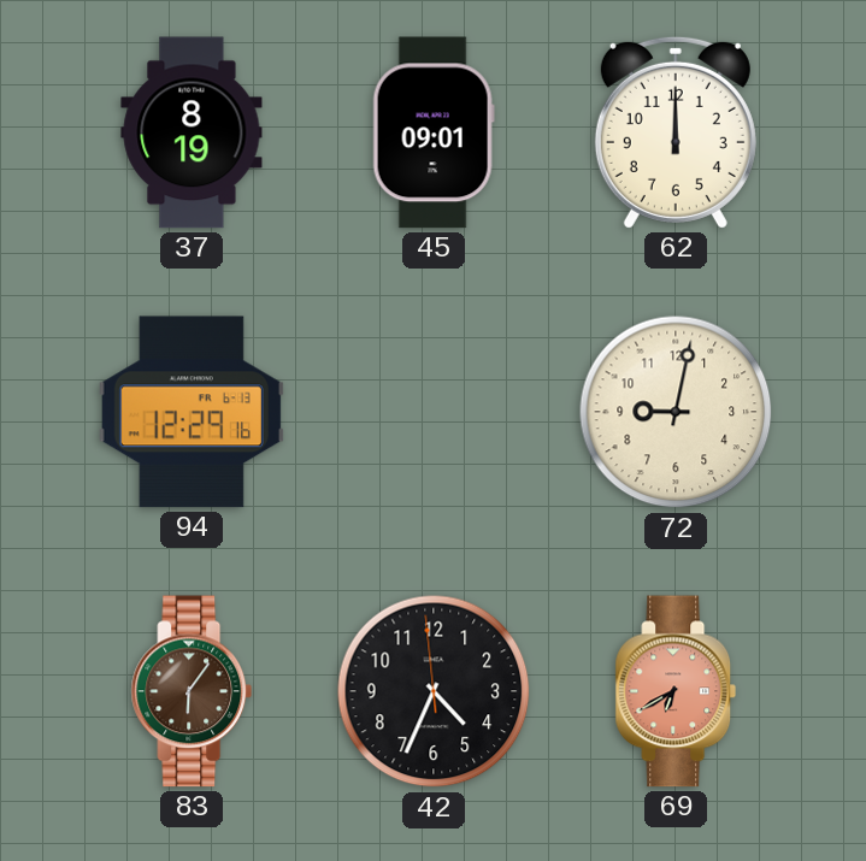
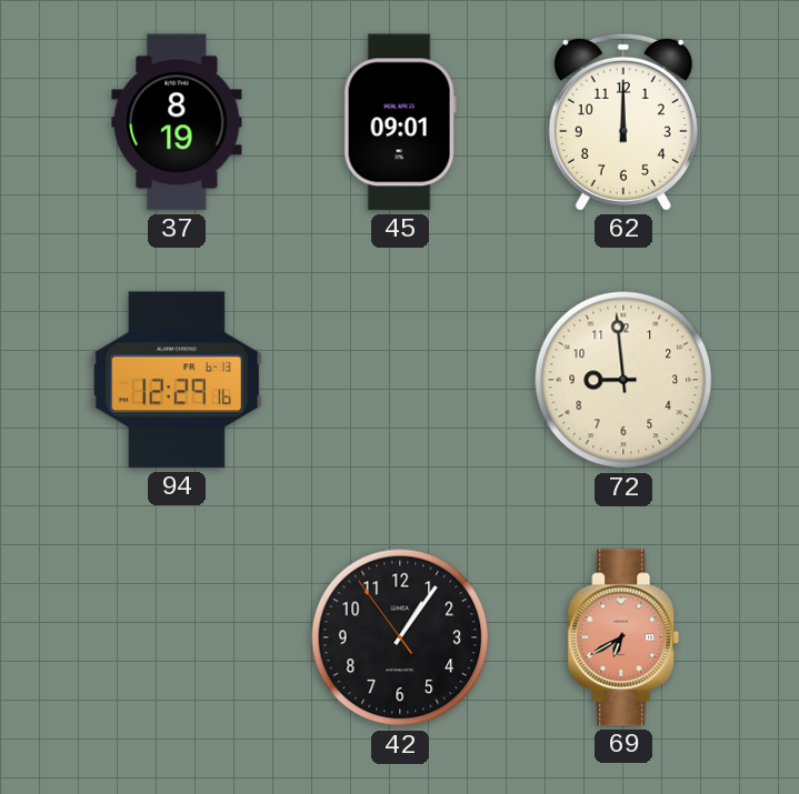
72: 9:02 -> 8:59 (623, 380)
83: 6:06 -> none (192, 691)
42: 4:33 -> 1:05 (400, 637)
